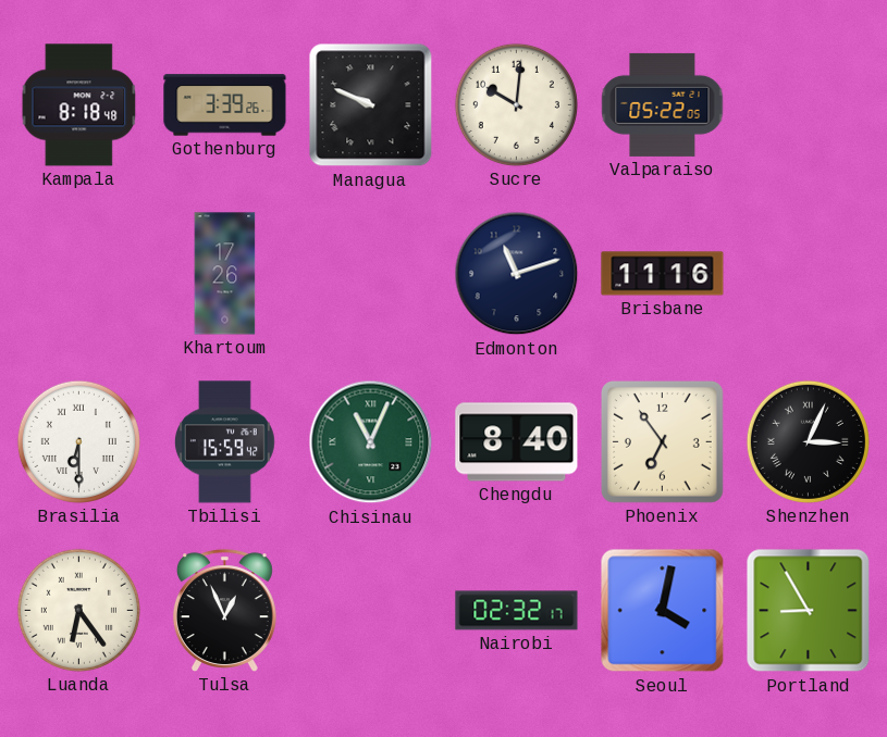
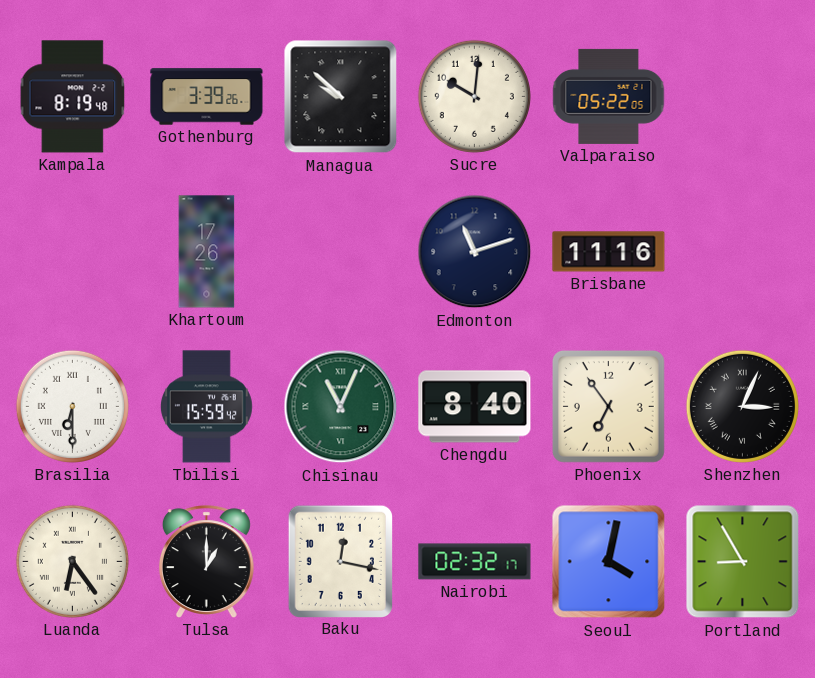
Kampala: 8:18 -> 8:19 (73, 97)
Managua: 9:49 -> 9:52 (341, 97)
Tulsa: 12:56 -> 1:00 (206, 562)
Baku: none -> 12:17 (340, 561)
